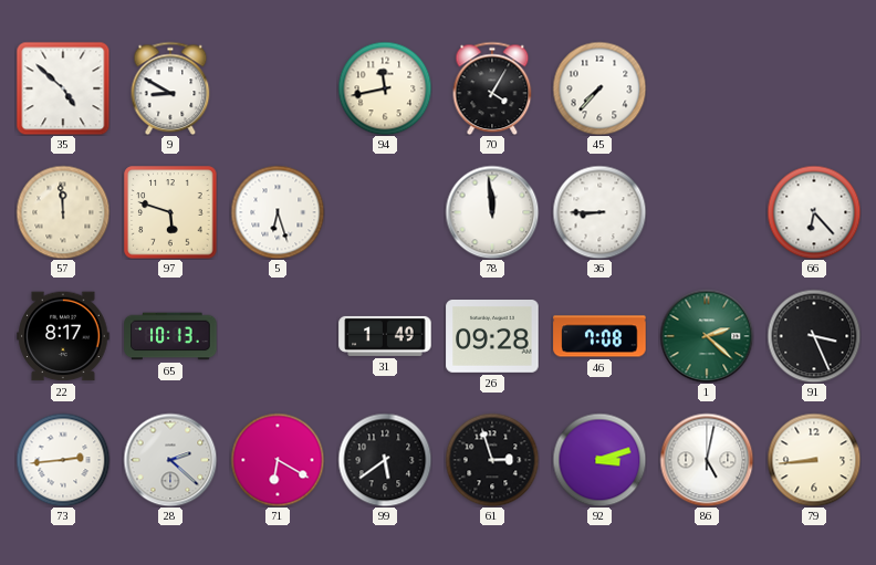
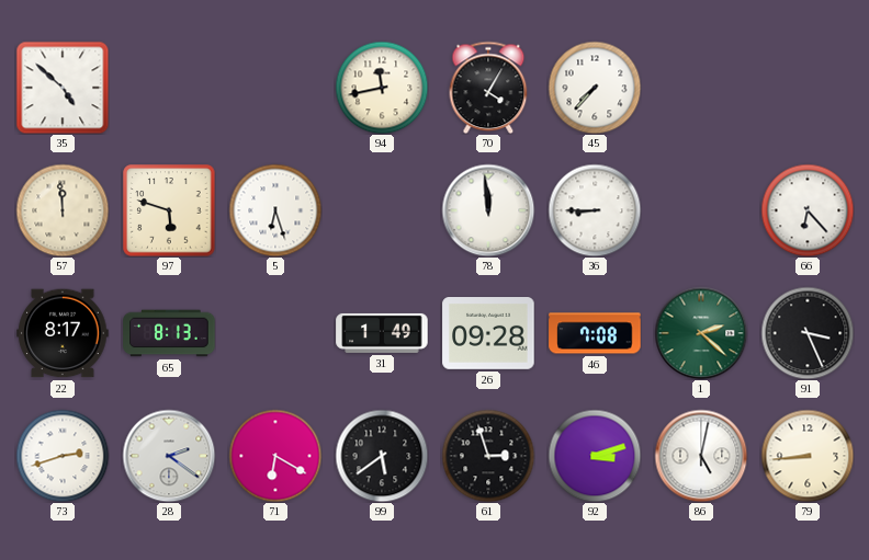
9: 8:50 -> none (170, 88)
65: 10:13 -> 8:13 (169, 333)
73: 2:44 -> 2:42 (63, 456)
28: 2:22 -> 2:21 (169, 456)
